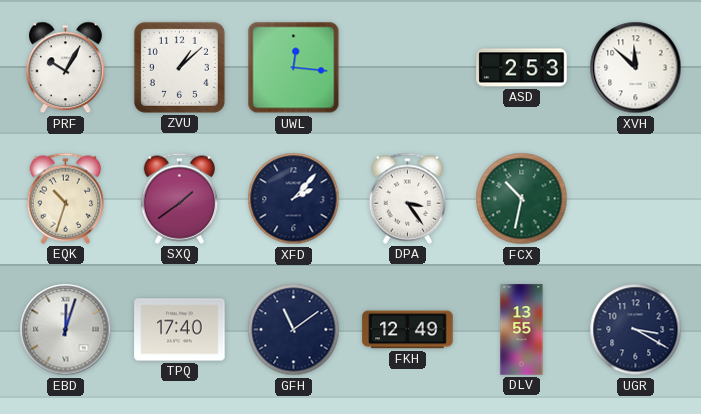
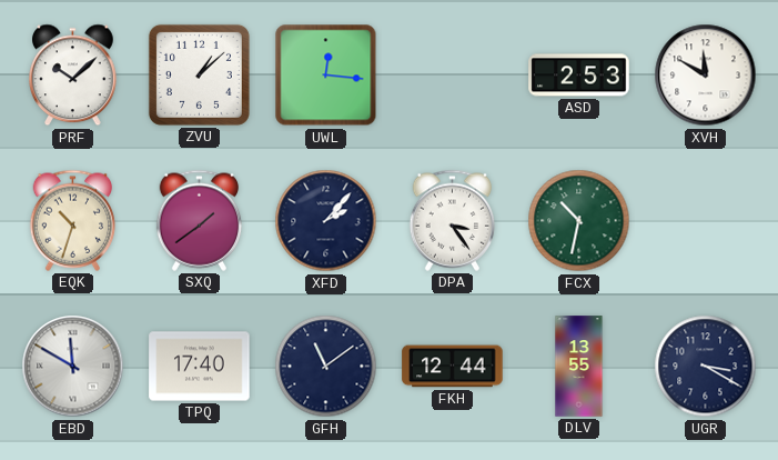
PRF: 10:05 -> 10:08 (73, 76)
XVH: 11:52 -> 11:50 (706, 76)
EBD: 12:03 -> 11:50 (73, 367)
FKH: 12:49 -> 12:44 (453, 367)
